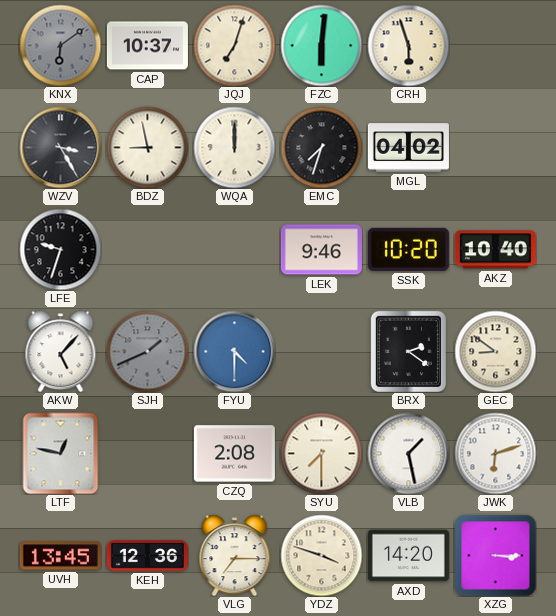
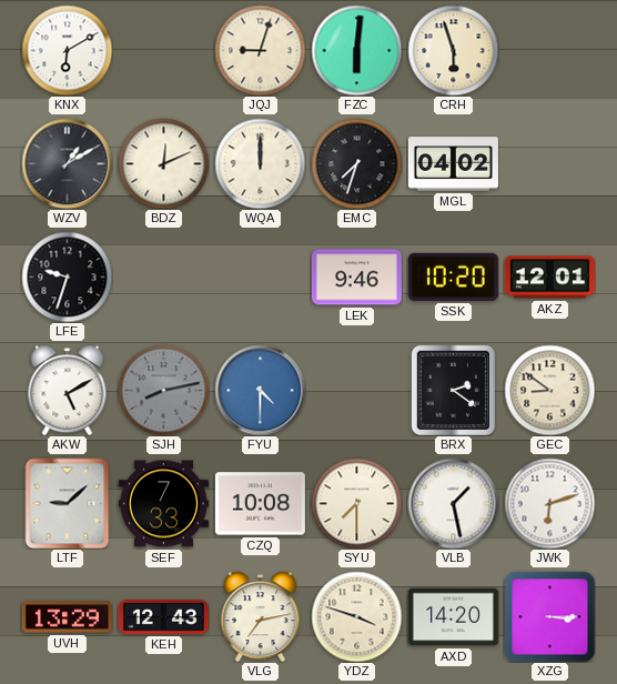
KNX: 6:09 -> 6:10 (67, 50)
KNX dial: grey -> white (67, 50)
CAP: 10:37 -> none (147, 46)
JQJ: 7:03 -> 9:03 (260, 50)
WZV: 3:25 -> 1:10 (67, 163)
BDZ: 8:58 -> 12:11 (163, 163)
AKZ: 10:40 -> 12:01 (549, 278)
AKW: 5:07 -> 5:10 (68, 390)
SJH: 1:41 -> 8:13 (163, 390)
LTF: 12:47 -> 9:08 (68, 503)
SEF: none -> 7:33 (163, 504)
CZQ: 2:08 -> 10:08 (260, 504)
UVH: 13:45 -> 13:29 (67, 617)
KEH: 12:36 -> 12:43 (163, 617)
VLG: 7:15 -> 7:13 (261, 616)
